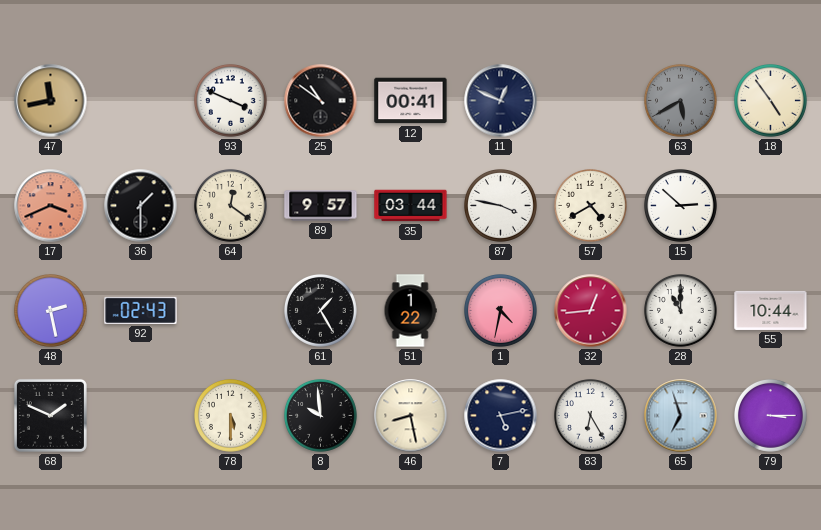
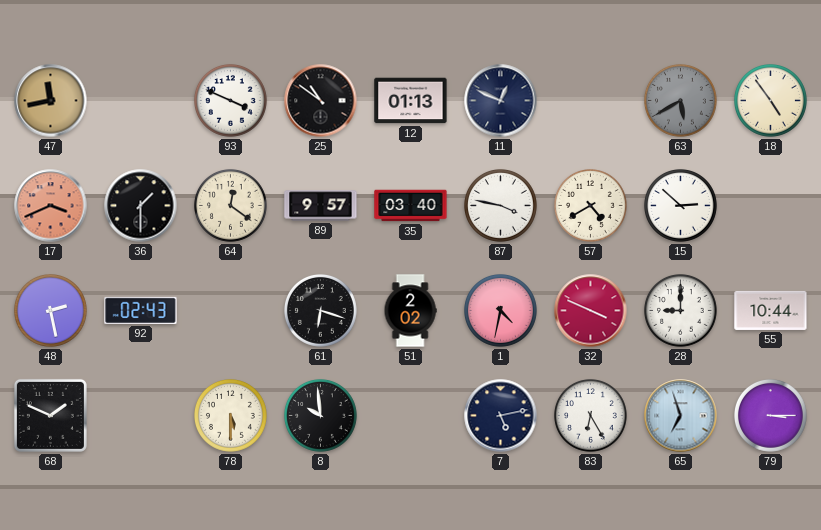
12: 00:41 -> 01:13 (411, 101)
35: 03:44 -> 03:40 (411, 206)
61: 1:25 -> 6:18 (321, 311)
51: 1:22 -> 2:02 (410, 311)
32: 12:44 -> 3:49 (591, 311)
28: 11:00 -> 9:00 (681, 311)
46: 8:28 -> none (411, 416)
